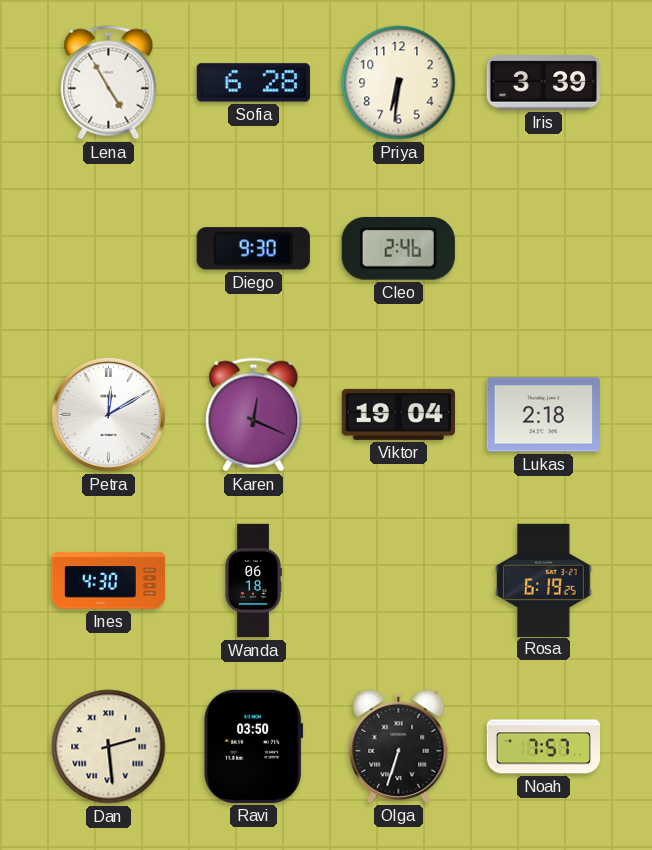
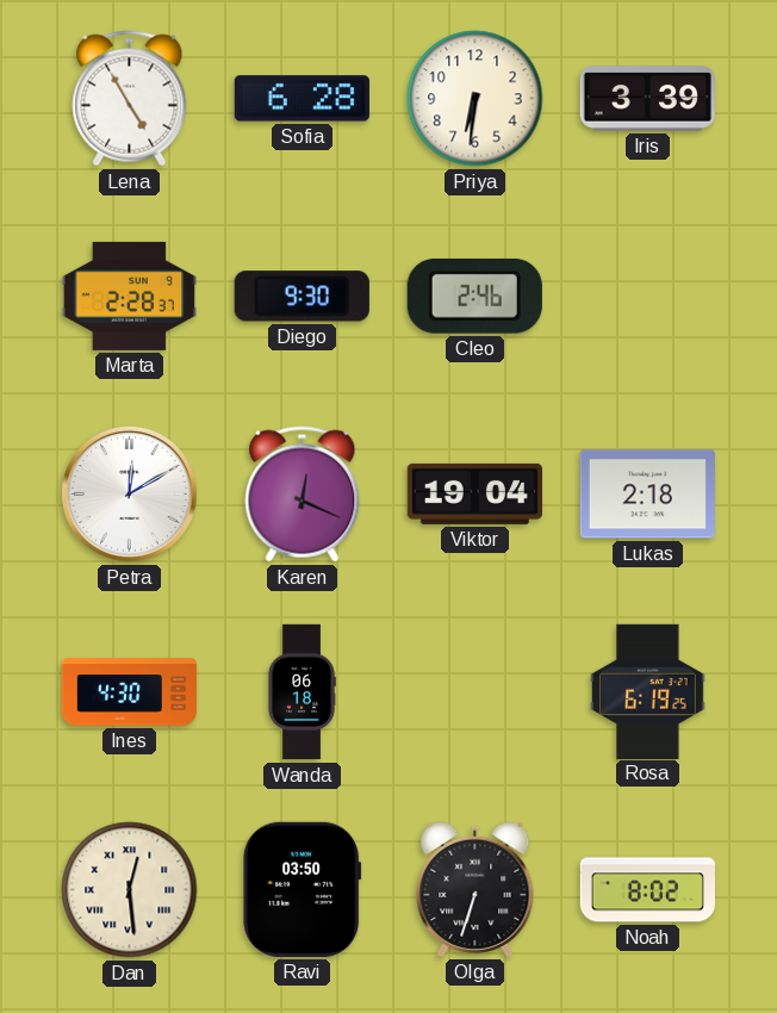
Marta: none -> 2:28 (129, 296)
Dan: 2:29 -> 12:29 (130, 890)
Noah: 7:57 -> 8:02 (647, 890)
